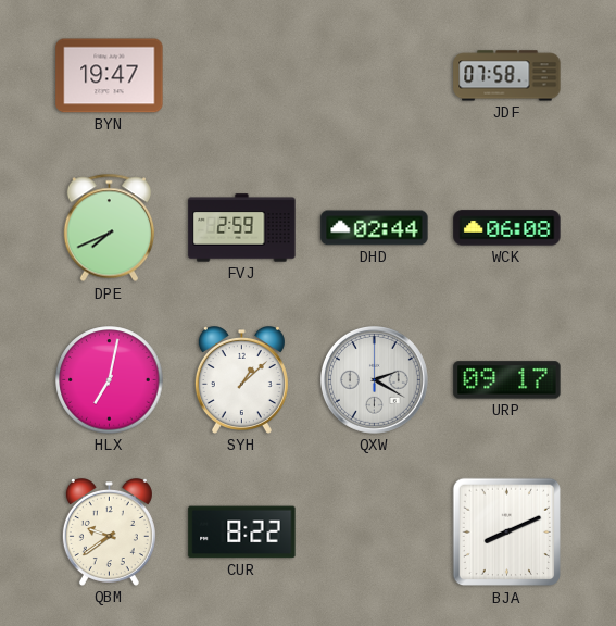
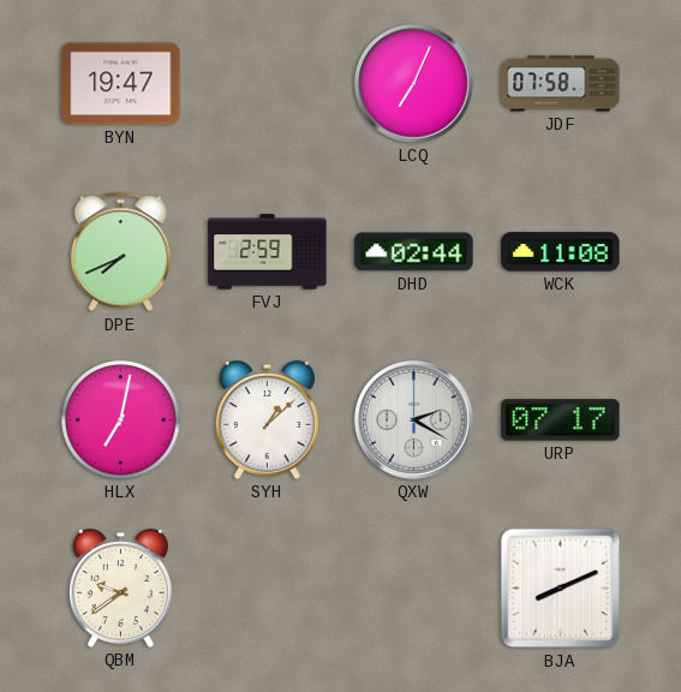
LCQ: none -> 7:04 (413, 83)
WCK: 06:08 -> 11:08 (561, 252)
URP: 09:17 -> 07:17 (561, 420)
CUR: 8:22 -> none (242, 533)
